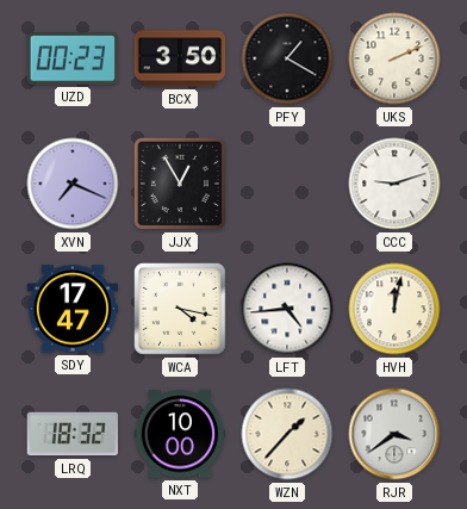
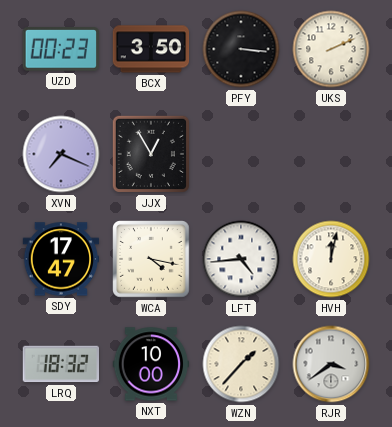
PFY: 1:20 -> 3:16 (241, 49)
CCC: 9:12 -> none (394, 184)
